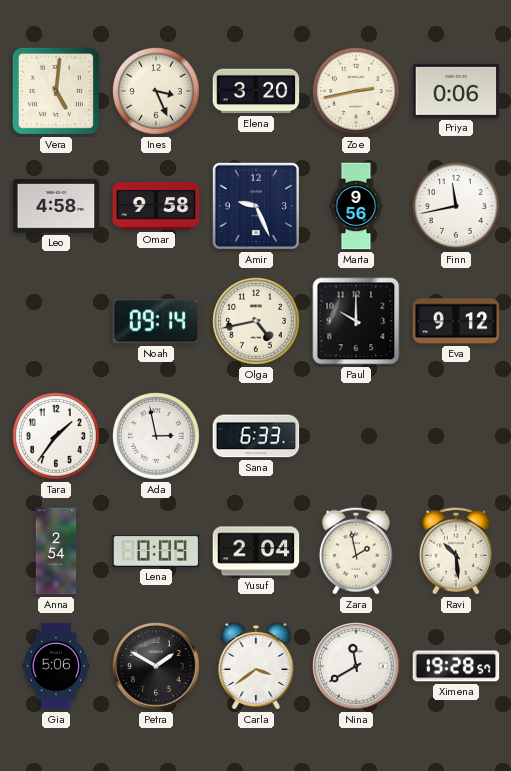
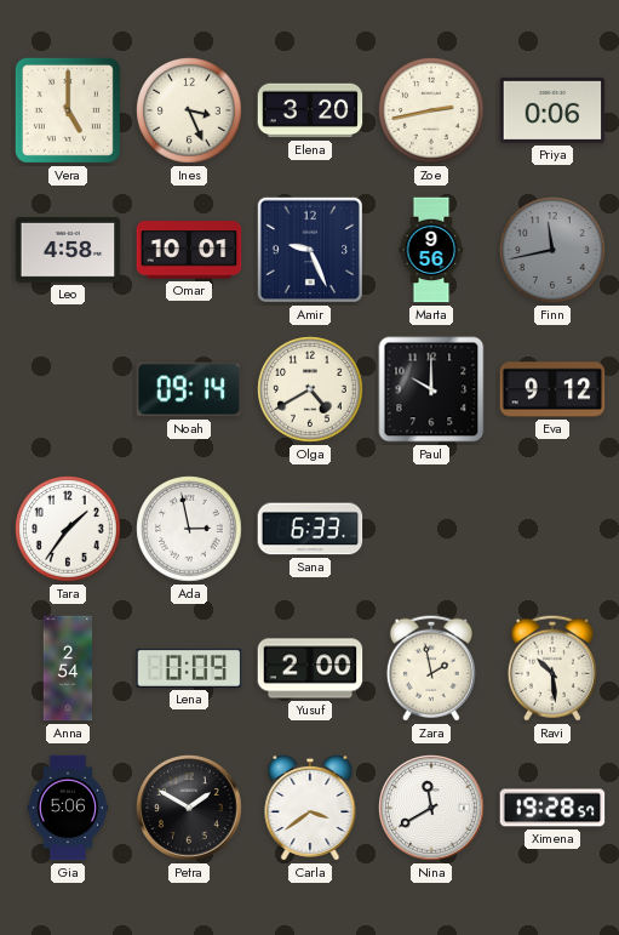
Vera: 5:01 -> 5:00 (68, 110)
Omar: 9:58 -> 10:01 (189, 250)
Finn dial: white -> grey (552, 250)
Olga: 4:43 -> 4:40 (310, 389)
Yusuf: 2:04 -> 2:00 (310, 668)
